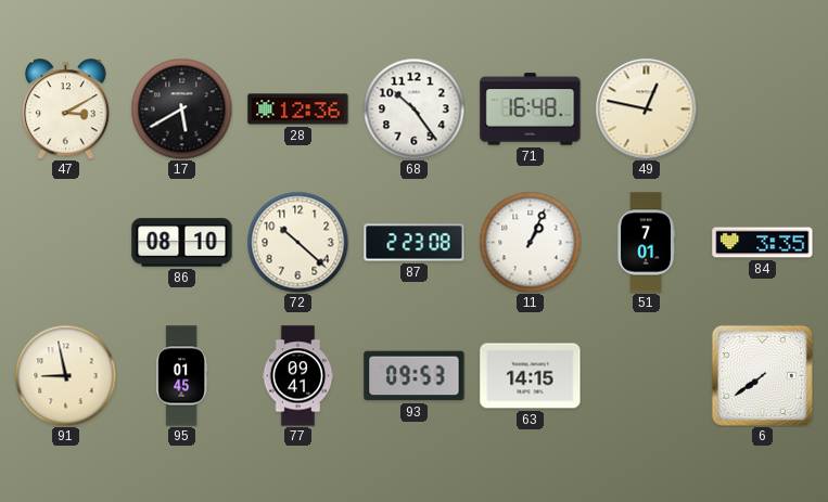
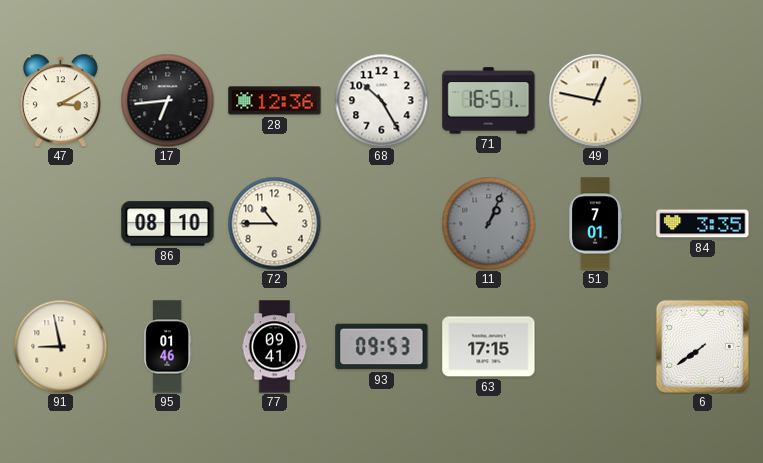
17: 5:40 -> 6:44 (167, 100)
68: 10:24 -> 10:25 (381, 100)
71: 16:48 -> 16:51 (489, 101)
72: 10:22 -> 10:45 (274, 223)
87: 2:23 -> none (415, 243)
11 dial: white -> grey (488, 223)
95: 01:45 -> 01:46 (168, 347)
63: 14:15 -> 17:15 (489, 347)
